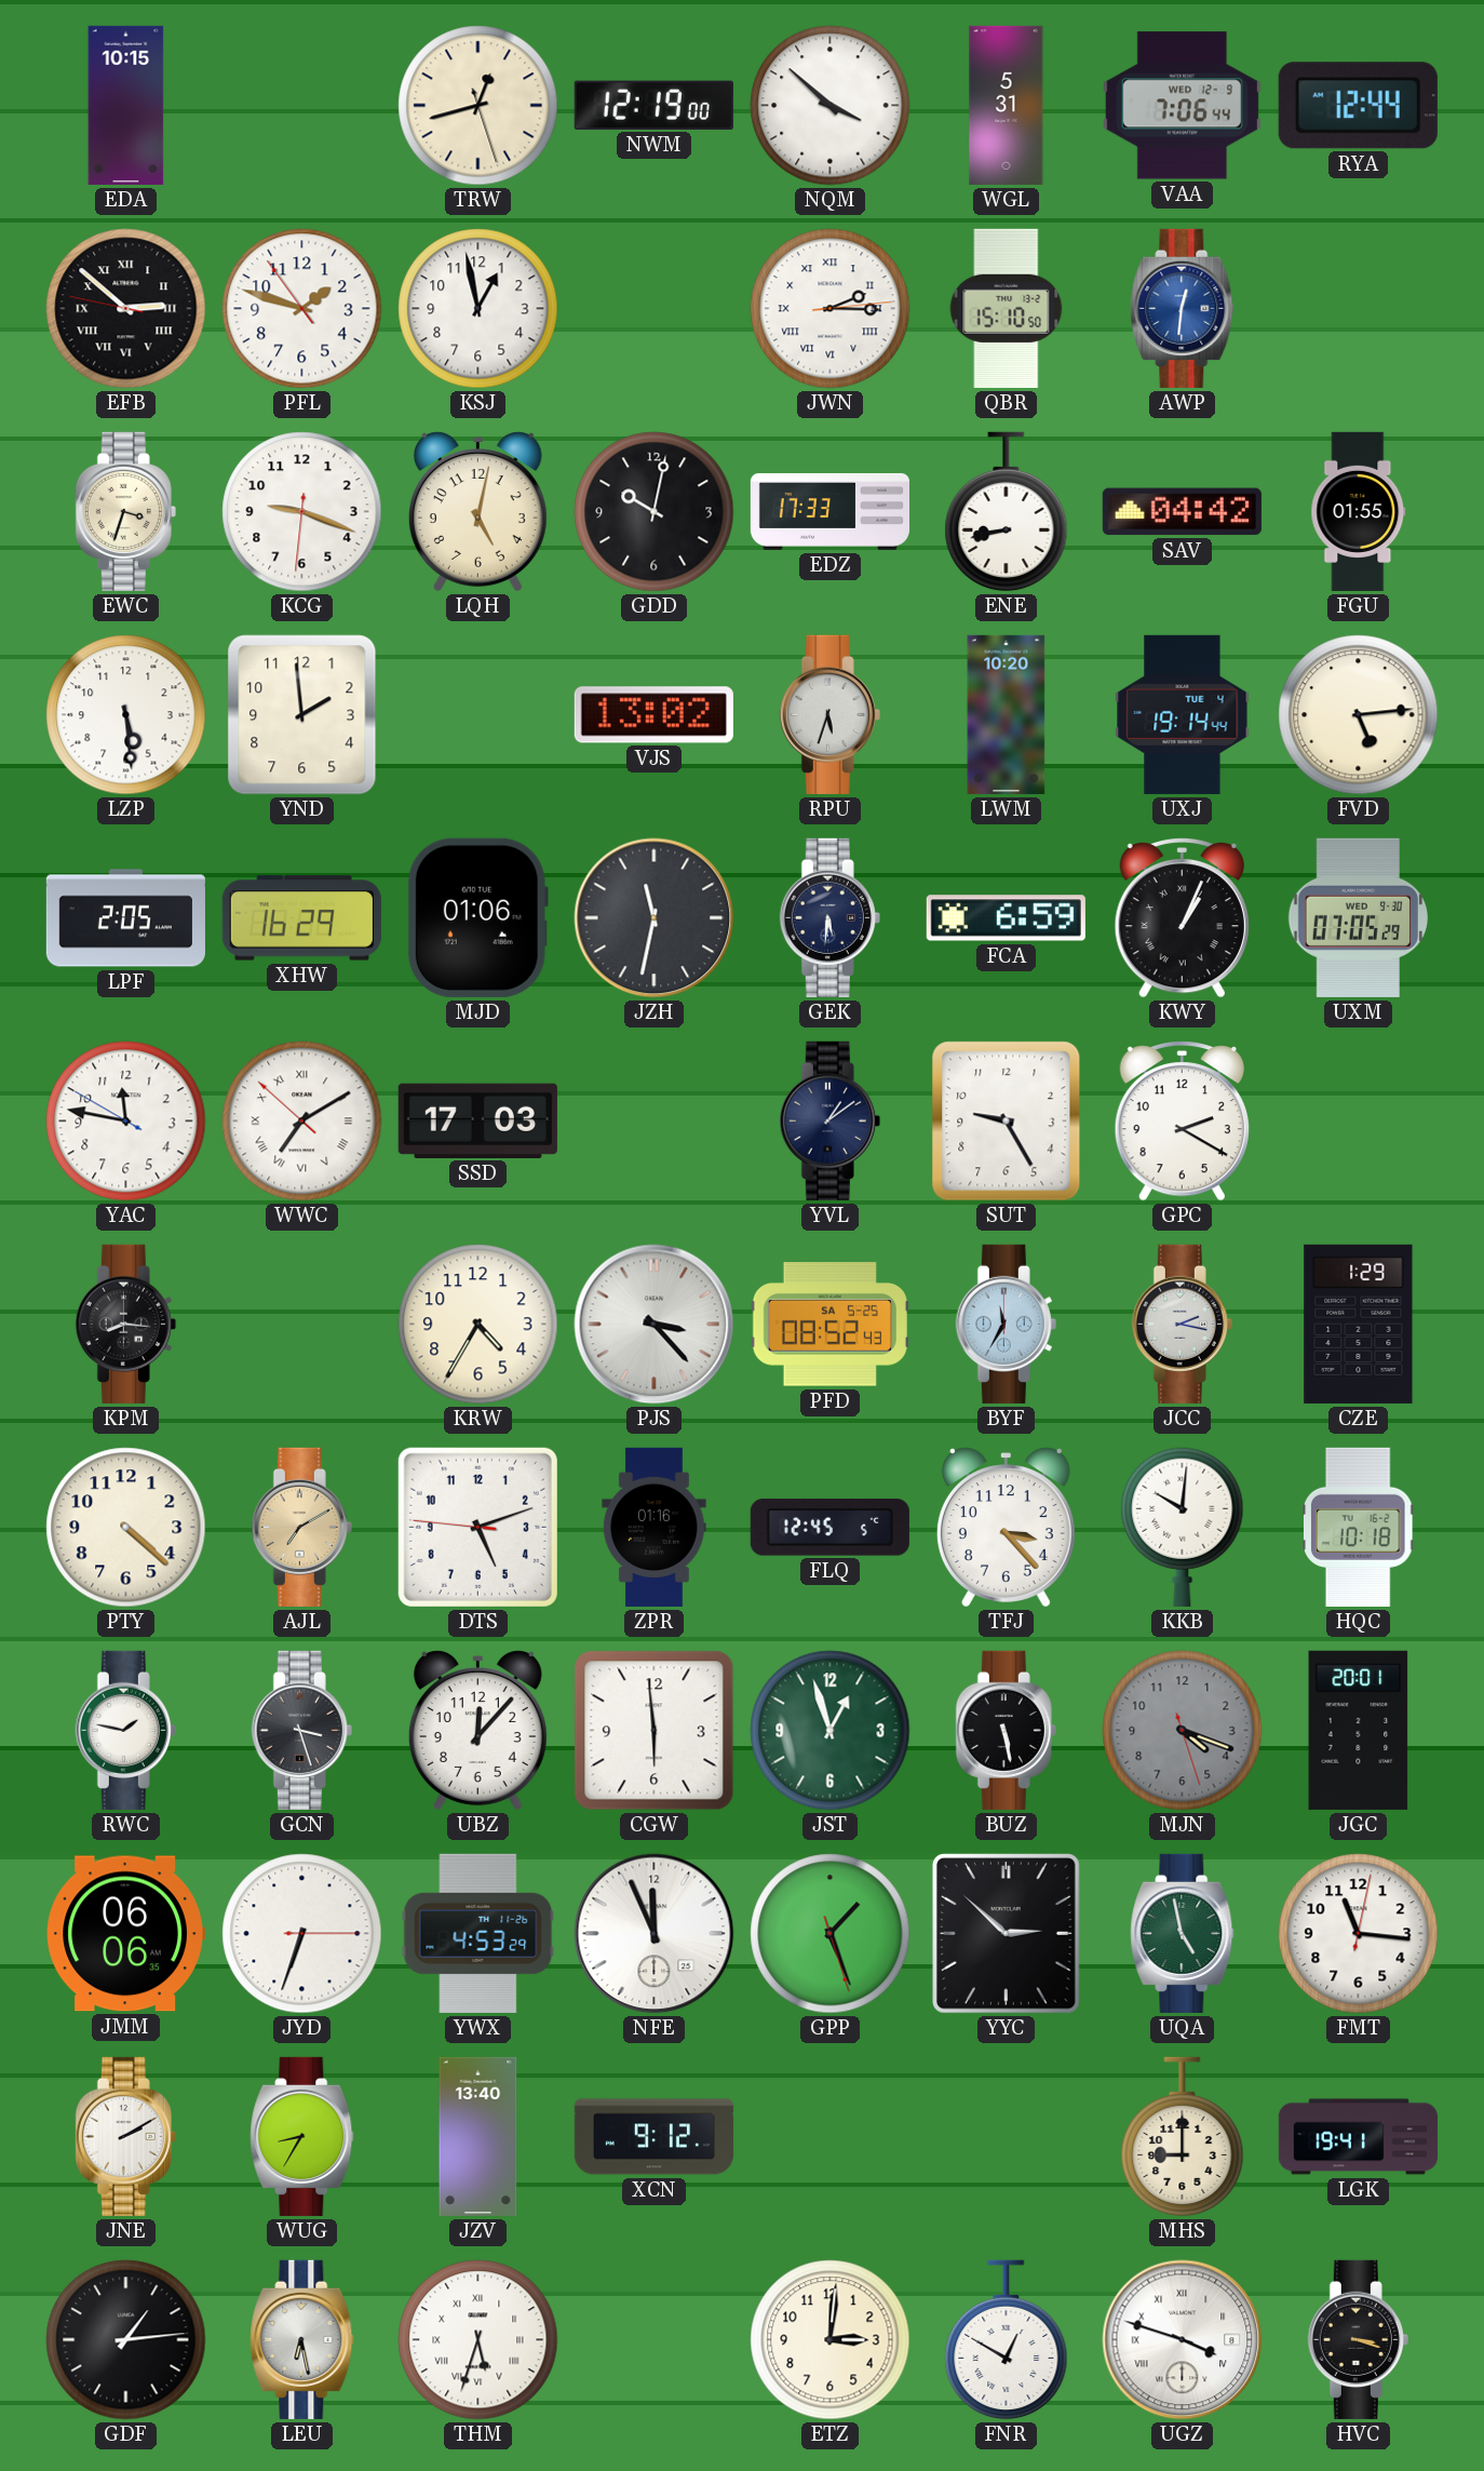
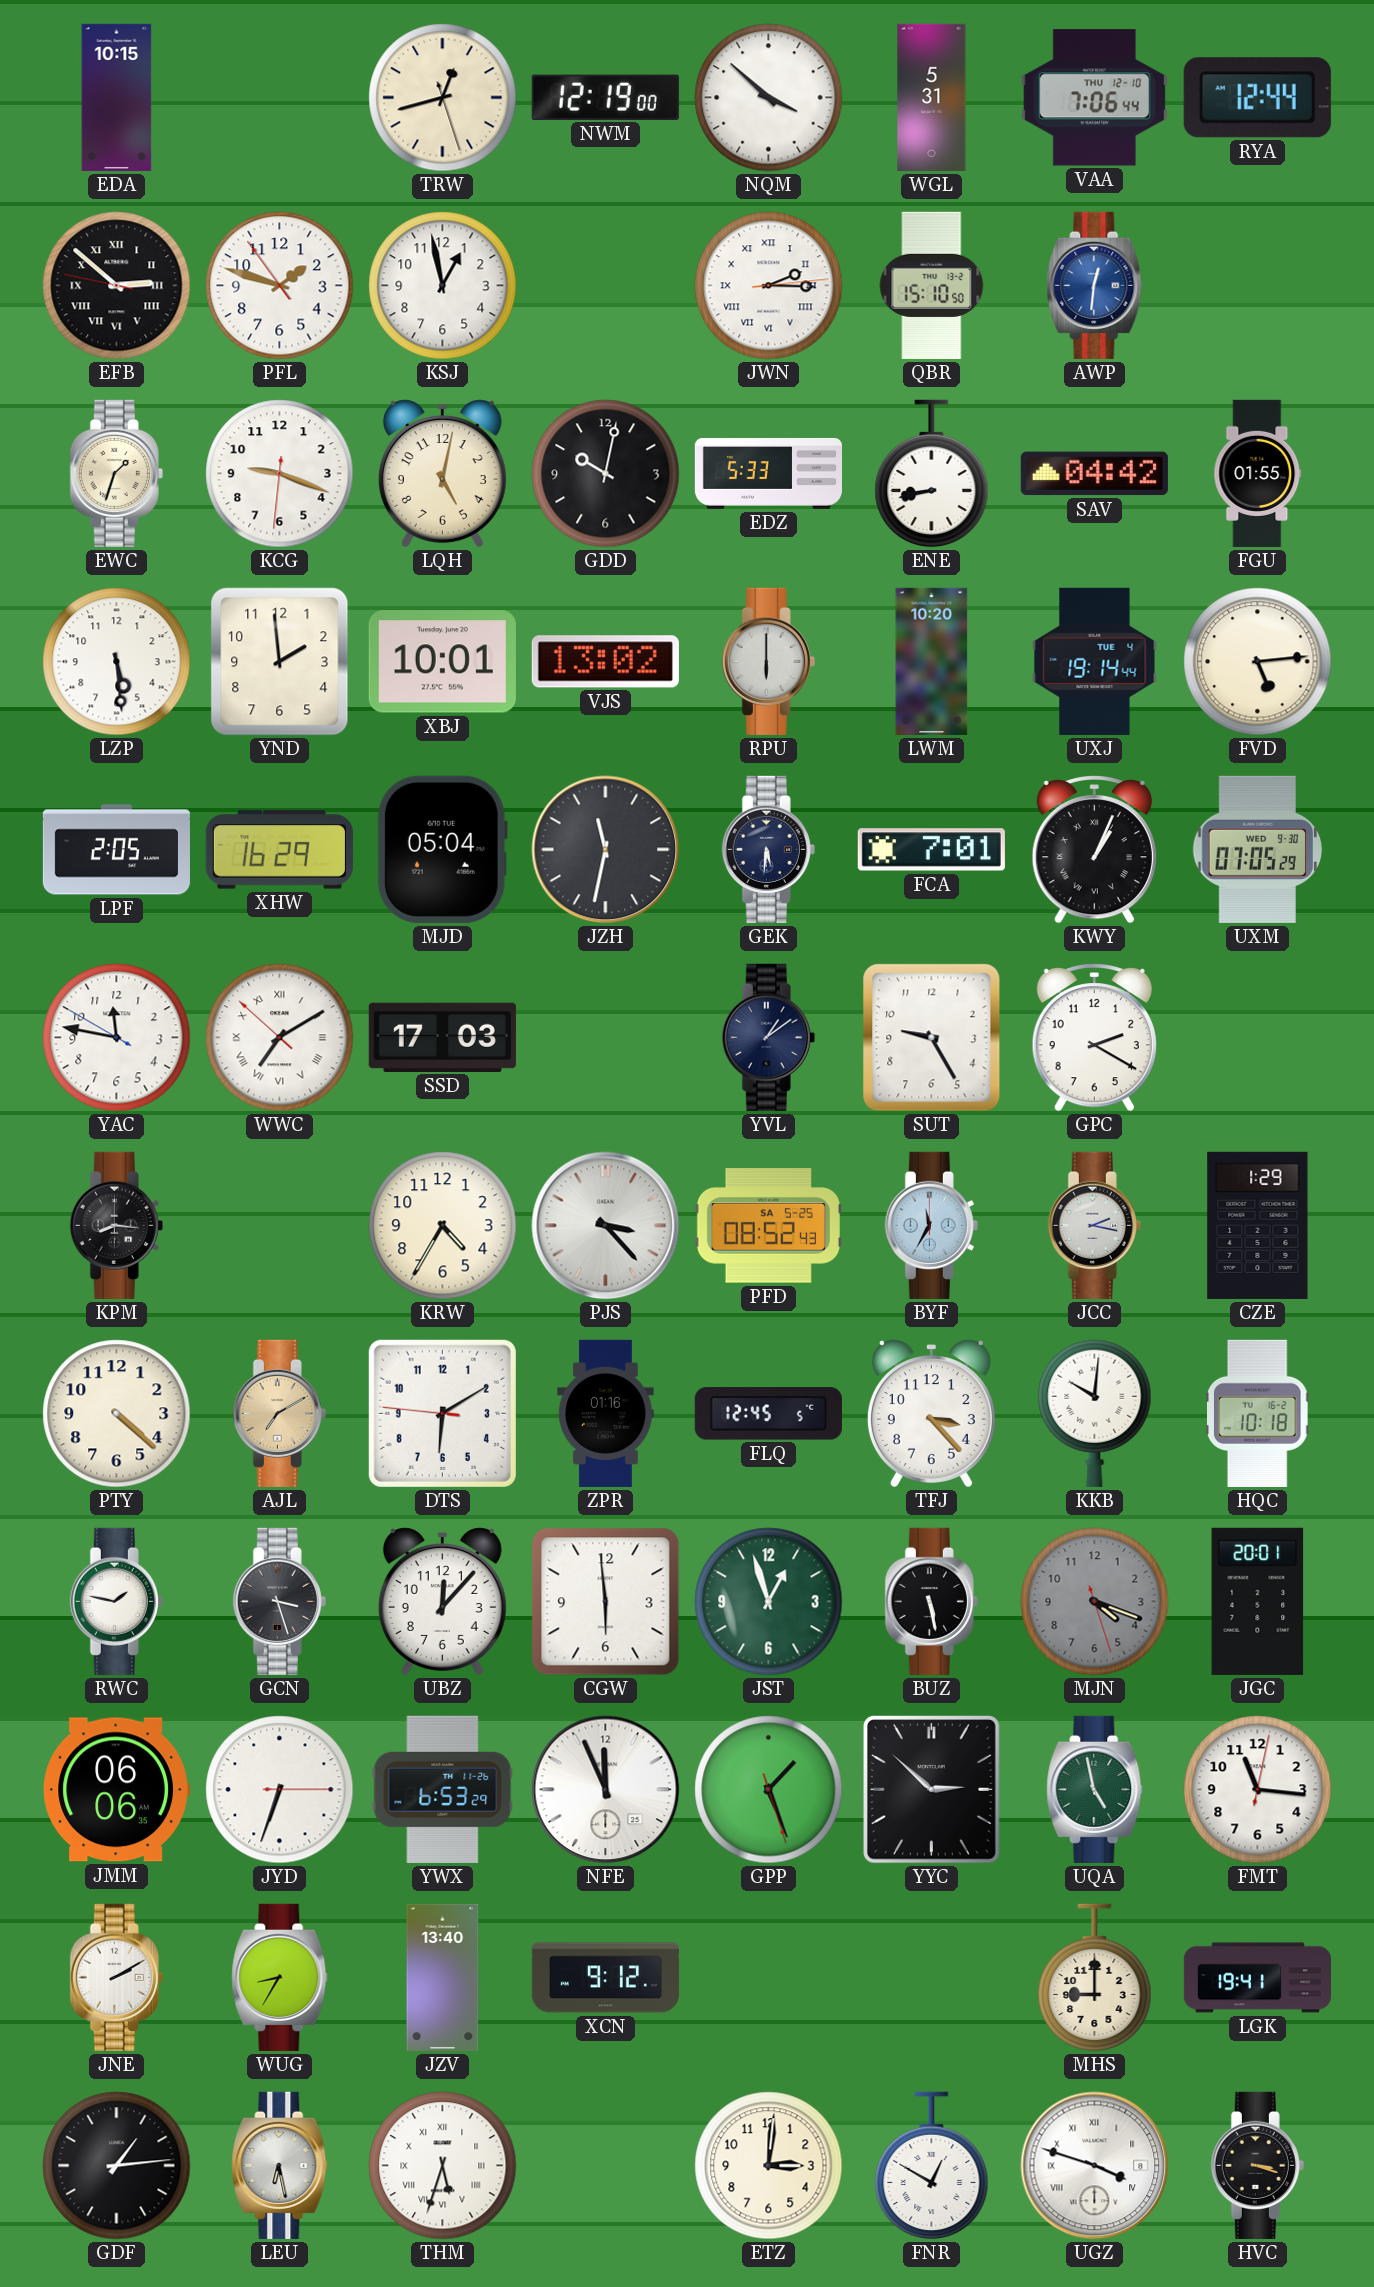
VAA date: WED 12-9 -> THU 12-10 (1094, 98)
EWC: 3:33 -> 1:33 (116, 473)
EDZ: 17:33 -> 5:33 (768, 474)
XBJ: none -> 10:01 (442, 662)
RPU: 5:33 -> 6:00 (768, 661)
MJD: 01:06 -> 05:04 (442, 849)
FCA: 6:59 -> 7:01 (931, 850)
DTS: 5:11 -> 6:09 (442, 1413)
YWX: 4:53 -> 6:53 (443, 1789)
